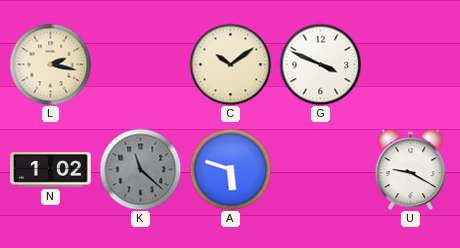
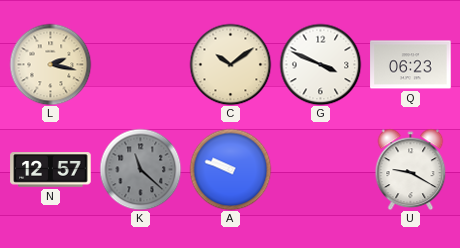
Q: none -> 06:23 (411, 65)
N: 1:02 -> 12:57 (51, 170)
A: 5:48 -> 9:48 (230, 169)
